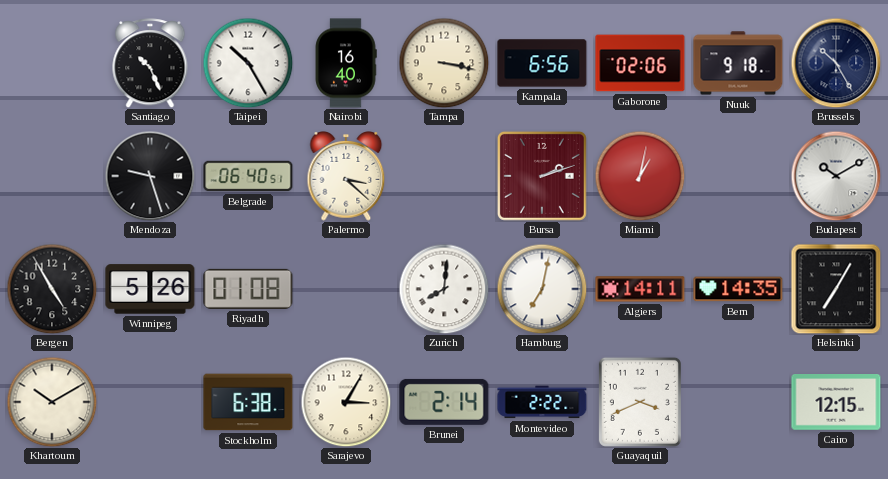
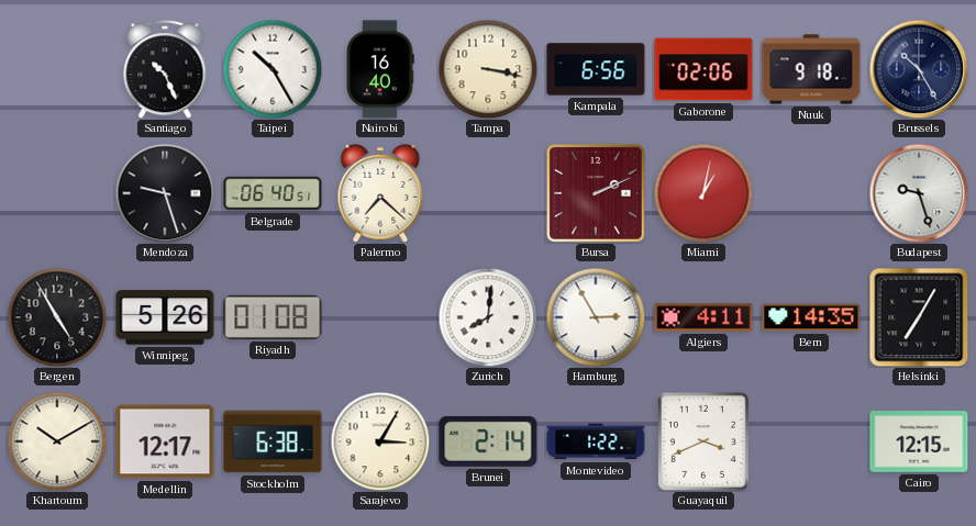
Palermo: 3:22 -> 7:22 (380, 193)
Bursa: 2:12 -> 2:11 (596, 193)
Budapest: 10:10 -> 9:27 (919, 193)
Hamburg: 7:02 -> 2:55 (596, 317)
Algiers: 14:11 -> 4:11 (703, 317)
Medellin: none -> 12:17 (165, 441)
Montevideo: 2:22 -> 1:22 (596, 441)
